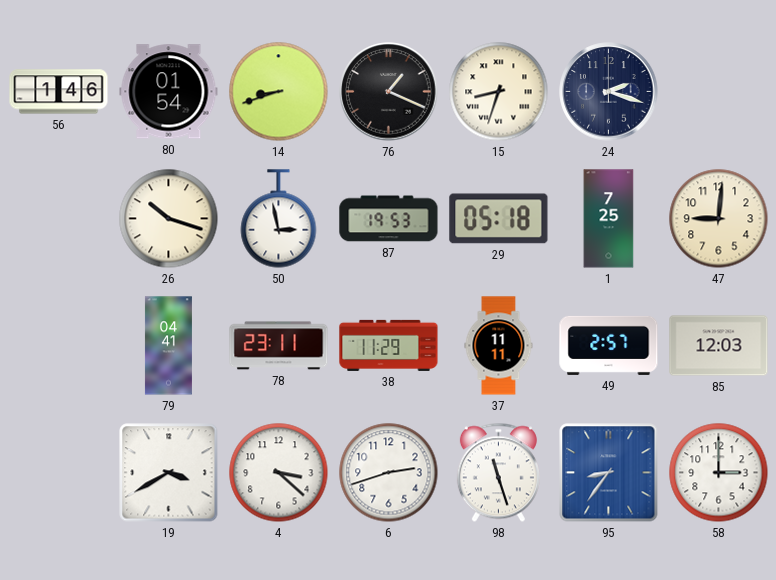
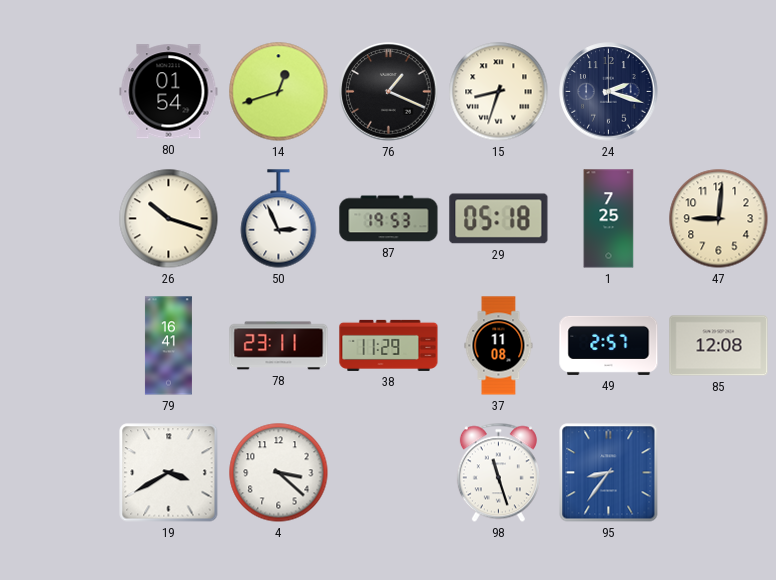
56: 1:46 -> none (59, 92)
14: 8:42 -> 12:42 (279, 92)
50: 2:58 -> 2:56 (279, 219)
79: 04:41 -> 16:41 (168, 346)
37: 11:11 -> 11:08 (499, 346)
85: 12:03 -> 12:08 (719, 346)
6: 2:42 -> none (389, 473)
58: 3:00 -> none (719, 473)
